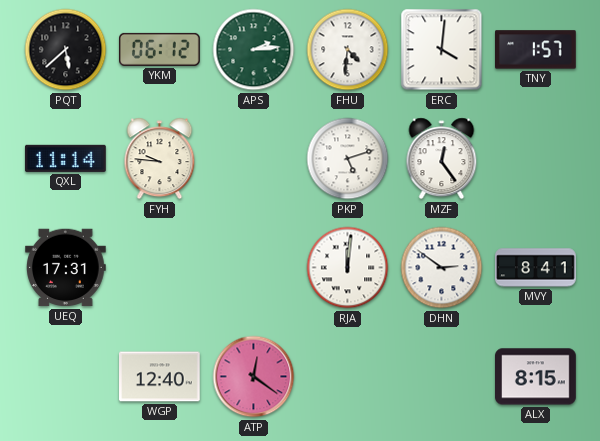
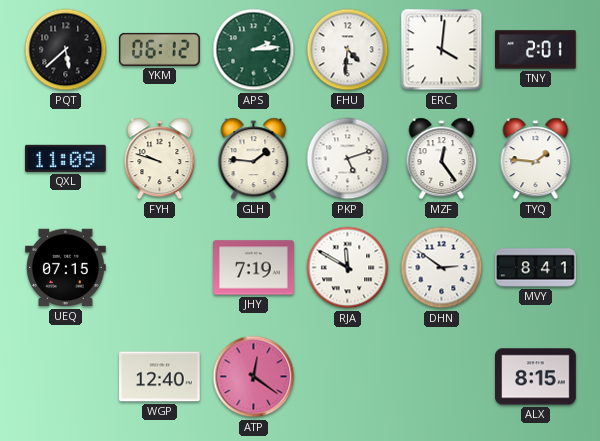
TNY: 1:57 -> 2:01 (536, 50)
QXL: 11:14 -> 11:09 (65, 158)
FYH: 9:46 -> 9:48 (160, 159)
GLH: none -> 1:46 (254, 159)
TYQ: none -> 1:46 (536, 159)
UEQ: 17:31 -> 07:15 (66, 268)
JHY: none -> 7:19 (254, 268)
RJA: 12:01 -> 11:50 (348, 268)
